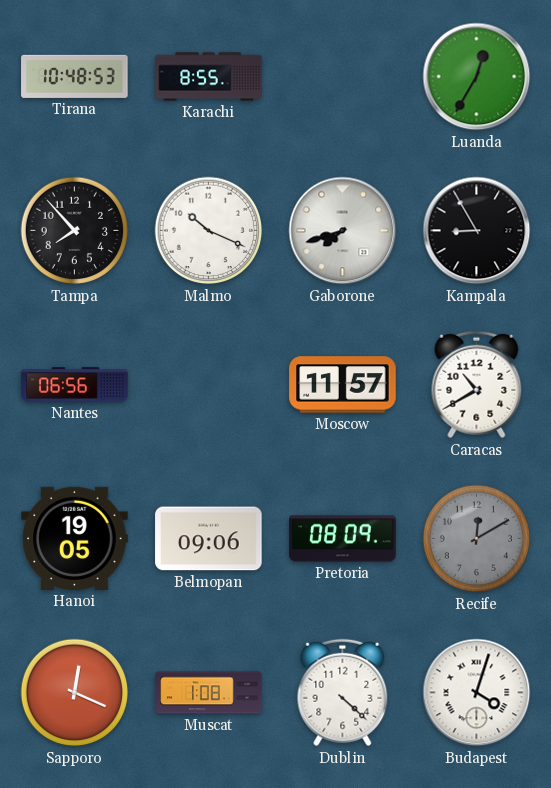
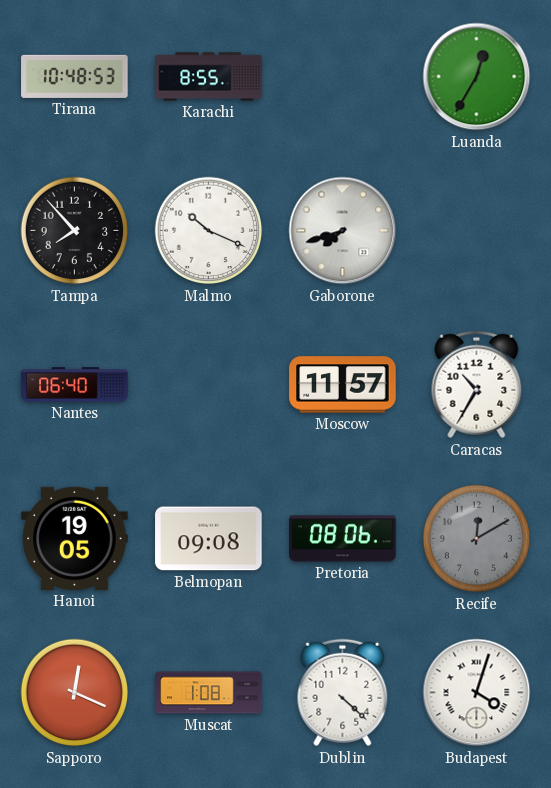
Kampala: 8:55 -> none (477, 231)
Nantes: 06:56 -> 06:40 (75, 385)
Caracas: 10:40 -> 10:35 (477, 385)
Belmopan: 09:06 -> 09:08 (209, 539)
Pretoria: 08:09 -> 08:06 (343, 539)
